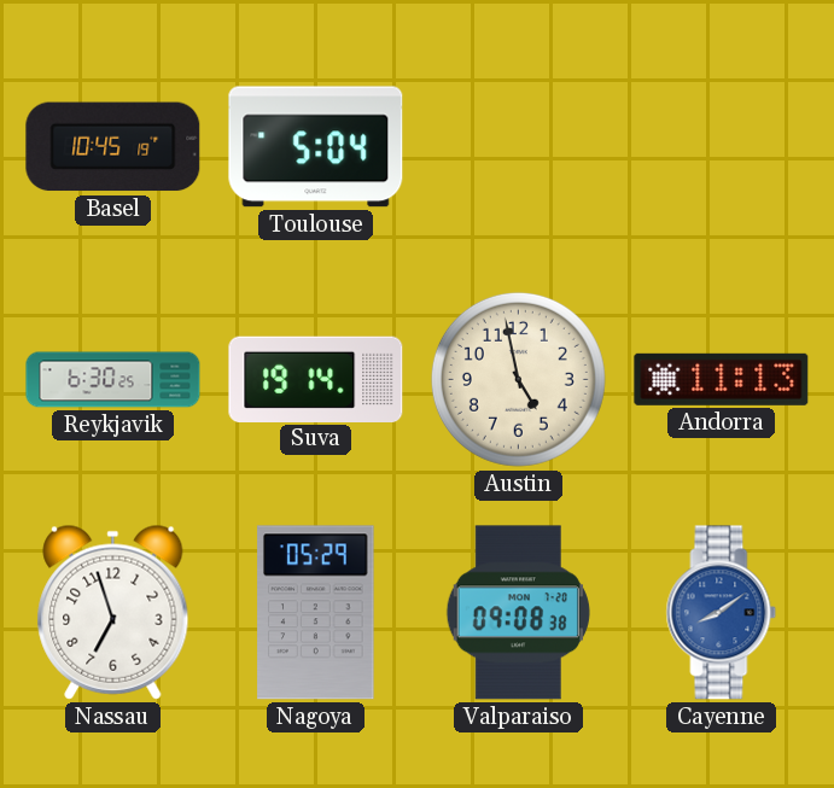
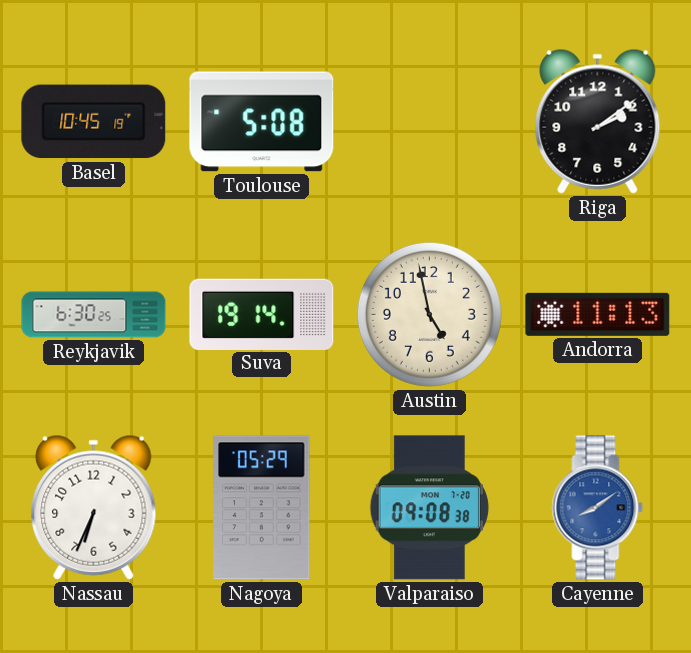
Toulouse: 5:04 -> 5:08 (262, 122)
Riga: none -> 2:09 (598, 121)
Nassau: 6:57 -> 6:34 (94, 507)
